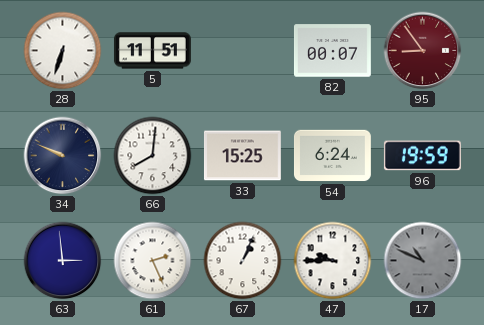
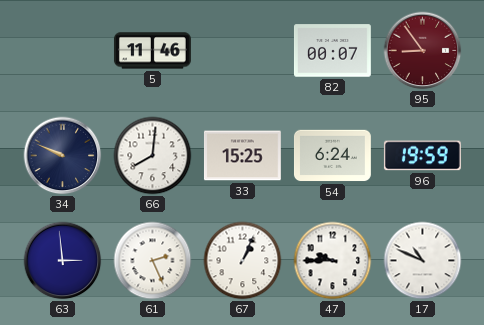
28: 6:33 -> none (63, 51)
5: 11:51 -> 11:46 (152, 51)
17 dial: grey -> white (423, 261)
